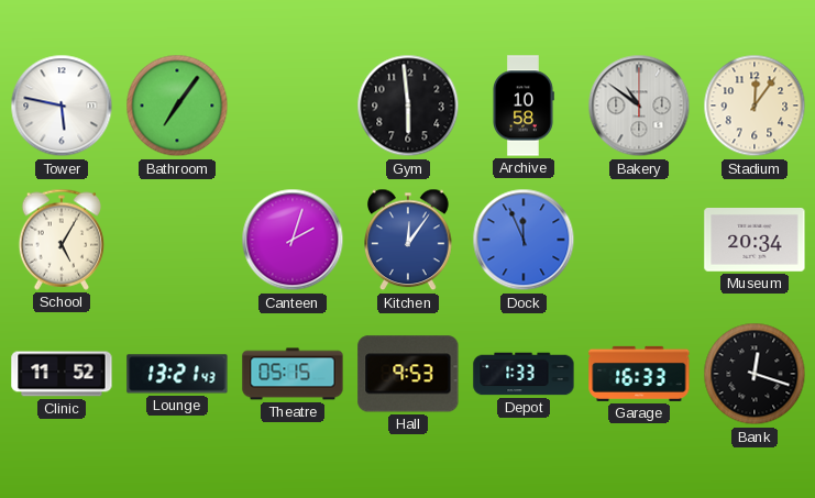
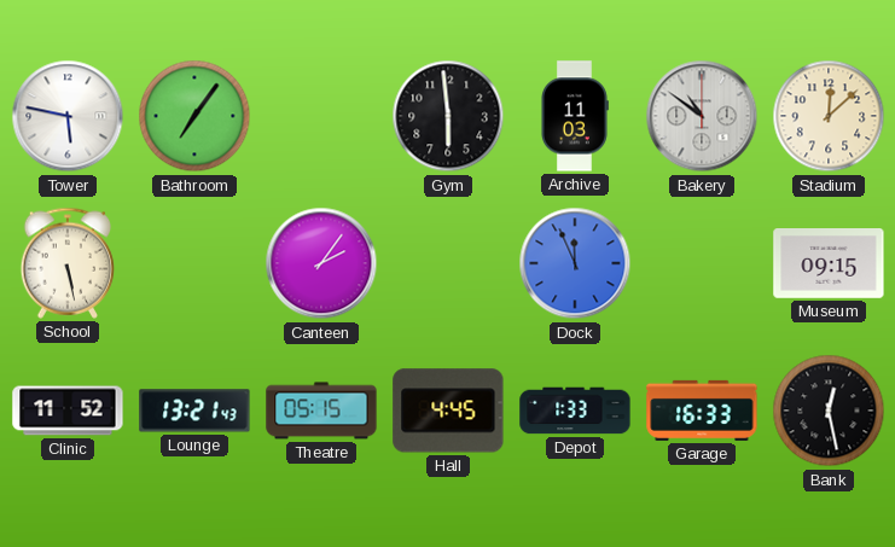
Archive: 10:58 -> 11:03 (575, 116)
Stadium: 12:06 -> 12:08 (829, 116)
School: 5:05 -> 5:28 (66, 263)
Canteen: 2:03 -> 2:06 (321, 263)
Kitchen: 12:06 -> none (409, 240)
Museum: 20:34 -> 09:15 (829, 264)
Hall: 9:53 -> 4:45 (448, 411)
Bank: 12:18 -> 12:28 (829, 411)
